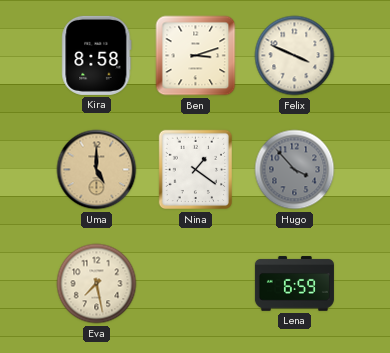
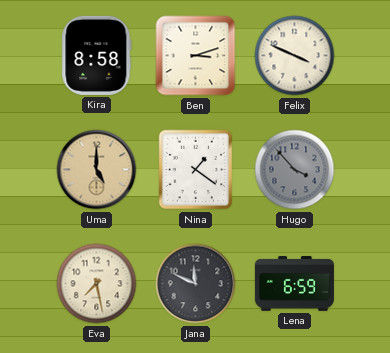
Jana: none -> 11:49 (196, 284)
